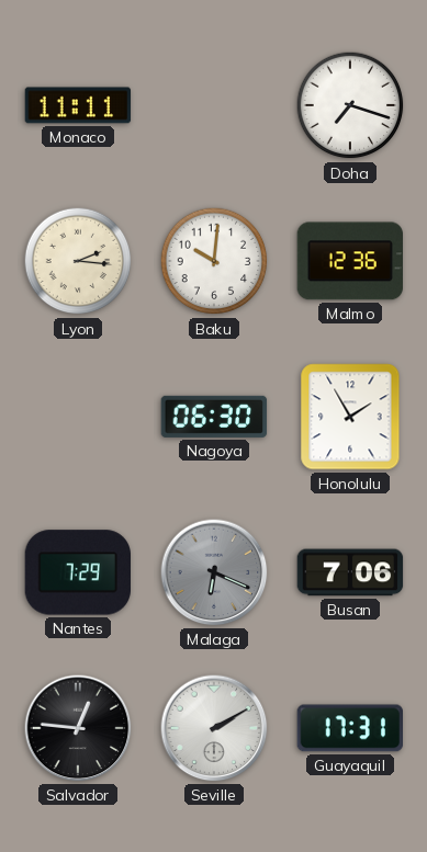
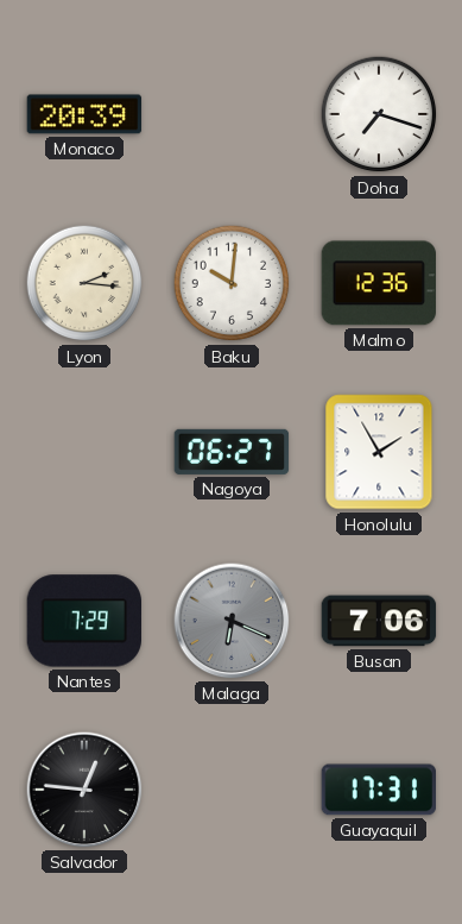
Monaco: 11:11 -> 20:39 (84, 114)
Nagoya: 06:30 -> 06:27 (232, 452)
Seville: 2:10 -> none (214, 728)
